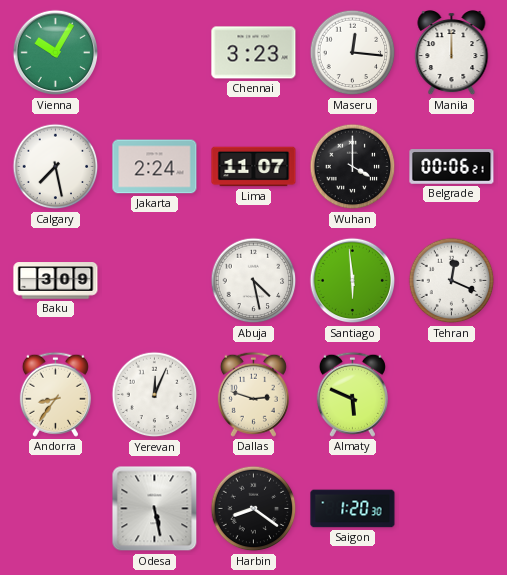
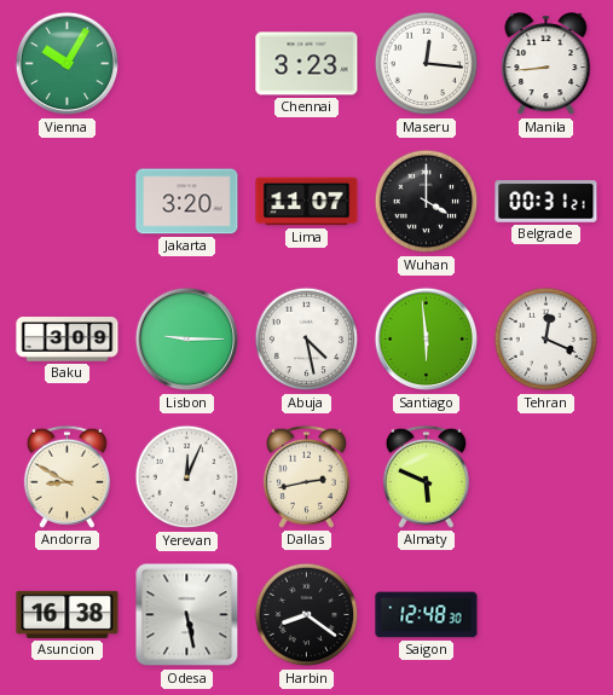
Manila: 12:00 -> 8:44 (547, 65)
Calgary: 7:28 -> none (56, 167)
Jakarta: 2:24 -> 3:20 (187, 202)
Belgrade: 00:06 -> 00:31 (547, 202)
Lisbon: none -> 9:15 (187, 340)
Andorra: 8:36 -> 8:50 (66, 476)
Dallas: 2:48 -> 2:43 (306, 476)
Asuncion: none -> 16:38 (68, 614)
Saigon: 1:20 -> 12:48 (427, 615)
